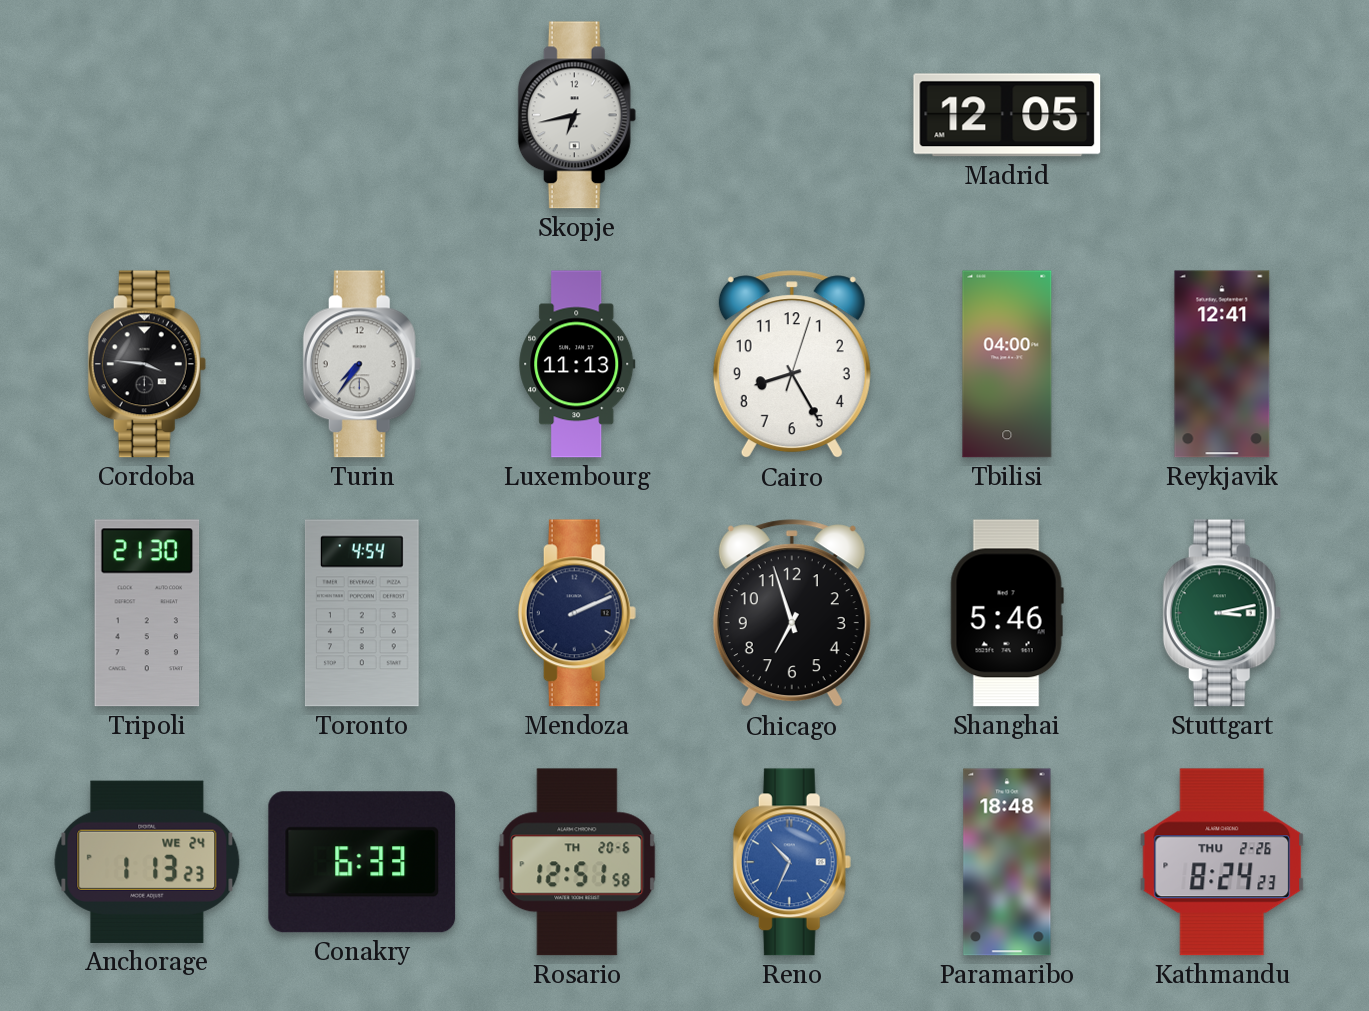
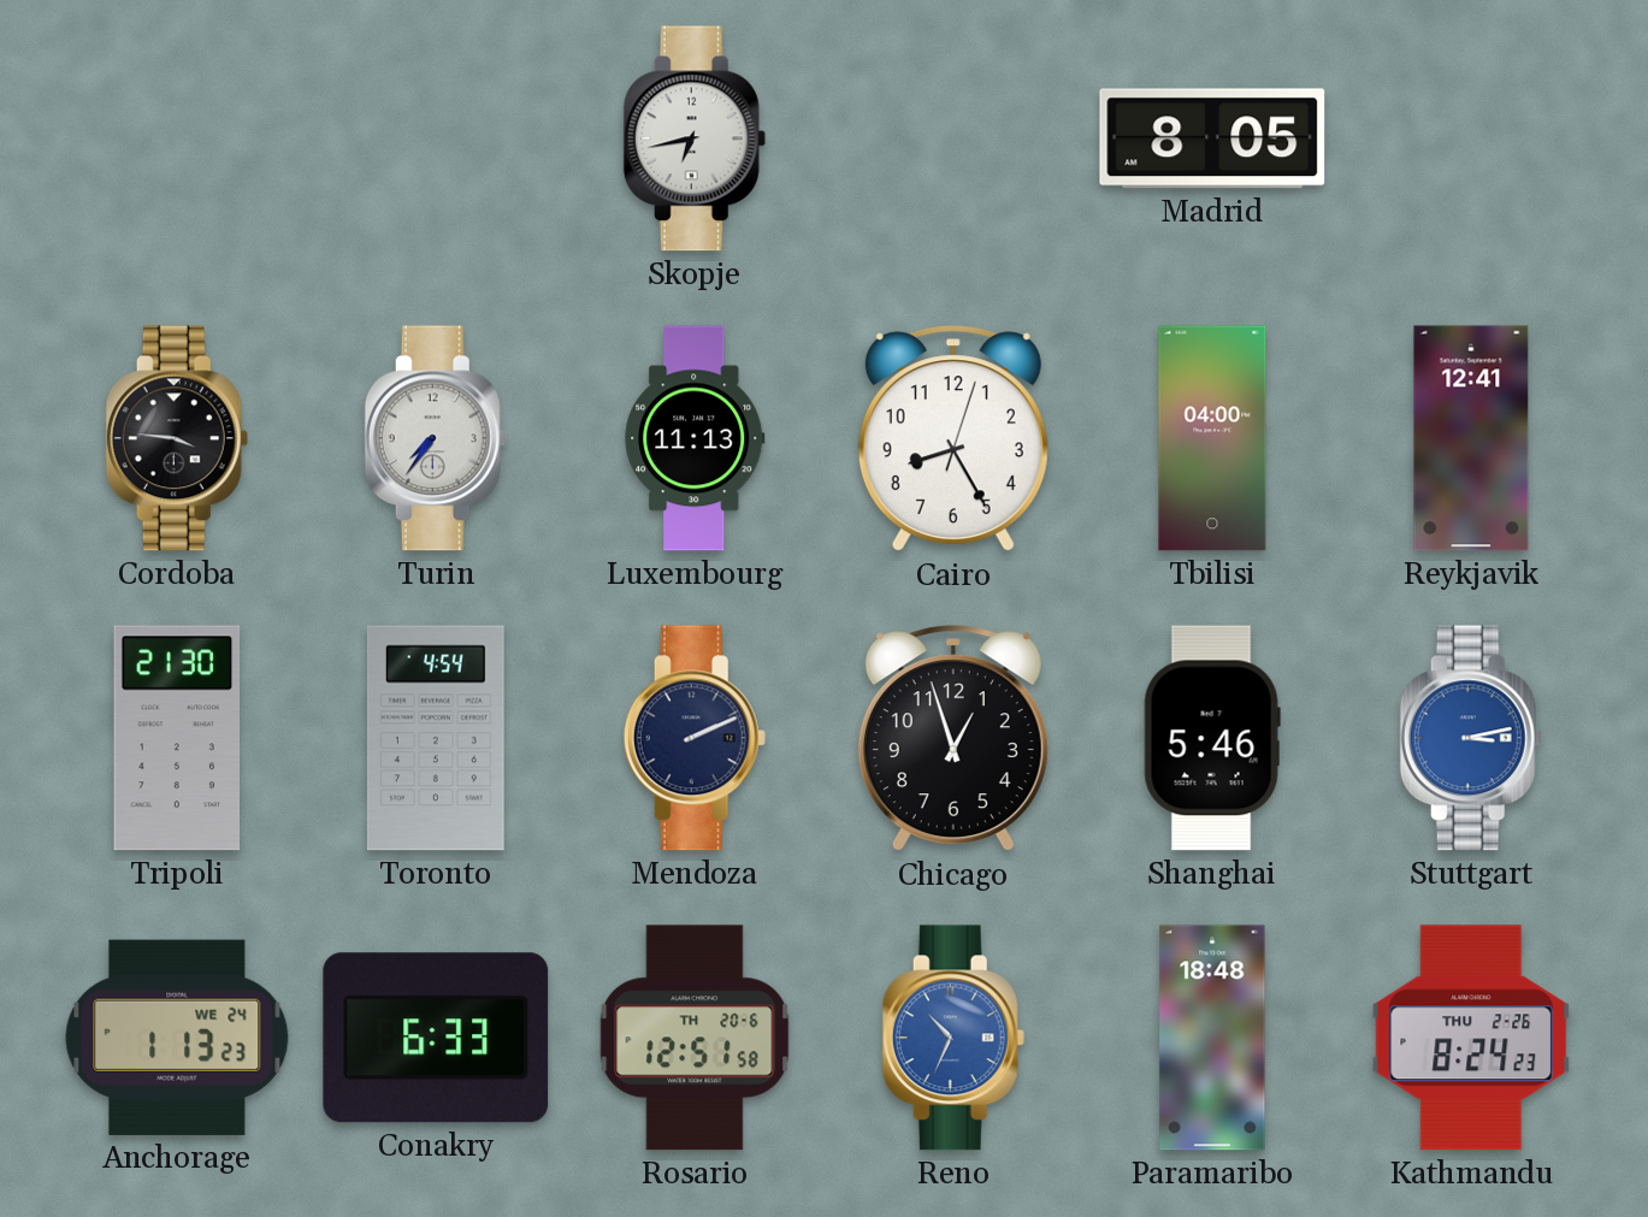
Madrid: 12:05 -> 8:05 (1212, 138)
Chicago: 6:57 -> 12:57 (953, 739)
Stuttgart dial: green -> blue (1471, 738)
